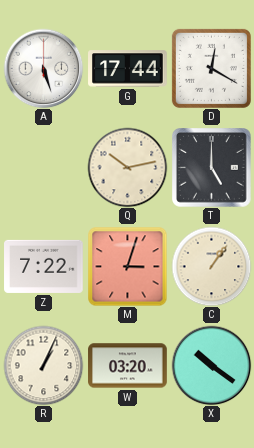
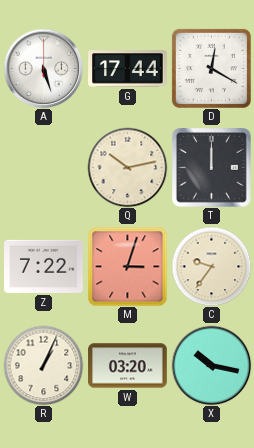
T: 5:00 -> 12:00 (212, 168)
C: 1:06 -> 9:36 (211, 266)
X: 10:21 -> 10:17 (211, 365)
